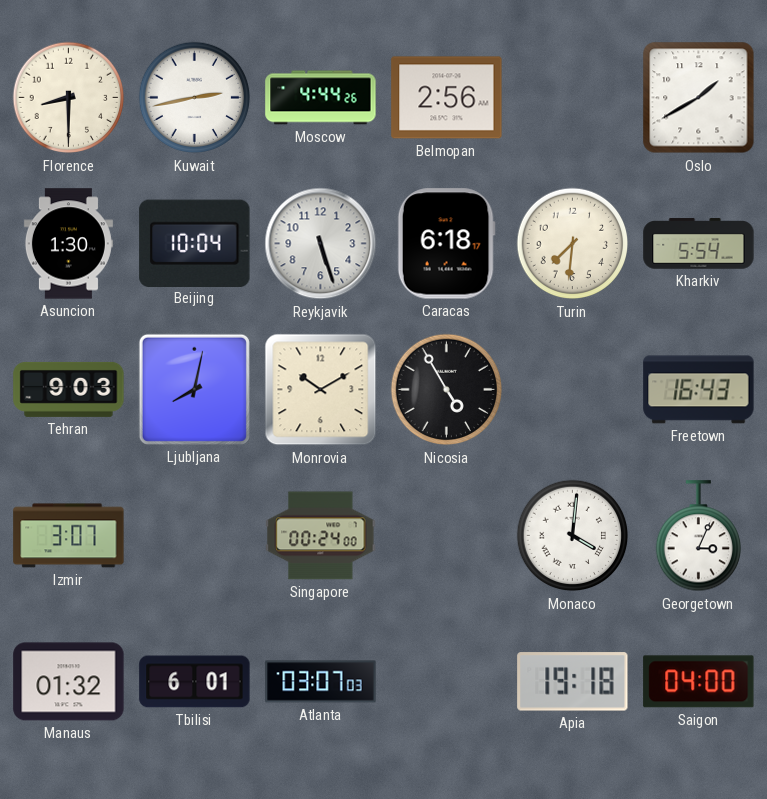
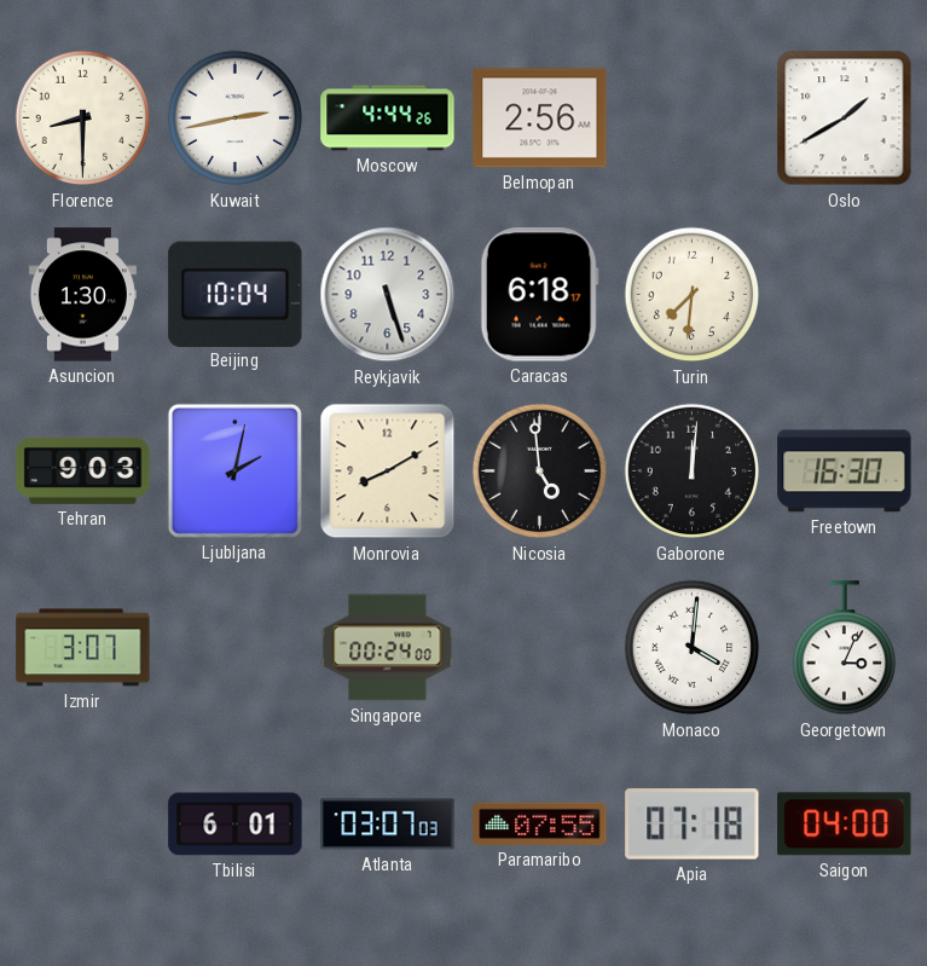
Kharkiv: 5:54 -> none (699, 244)
Ljubljana: 8:02 -> 2:02 (234, 470)
Monrovia: 10:10 -> 8:10 (388, 472)
Nicosia: 4:55 -> 4:59 (540, 472)
Gaborone: none -> 12:01 (693, 472)
Freetown: 16:43 -> 16:30 (845, 472)
Manaus: 01:32 -> none (69, 682)
Paramaribo: none -> 07:55 (540, 823)
Apia: 19:18 -> 07:18 (693, 825)
